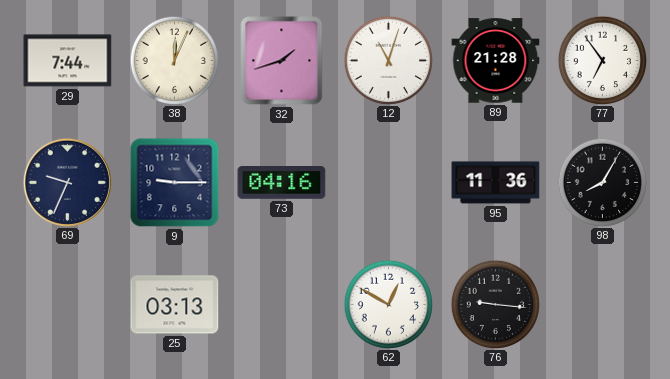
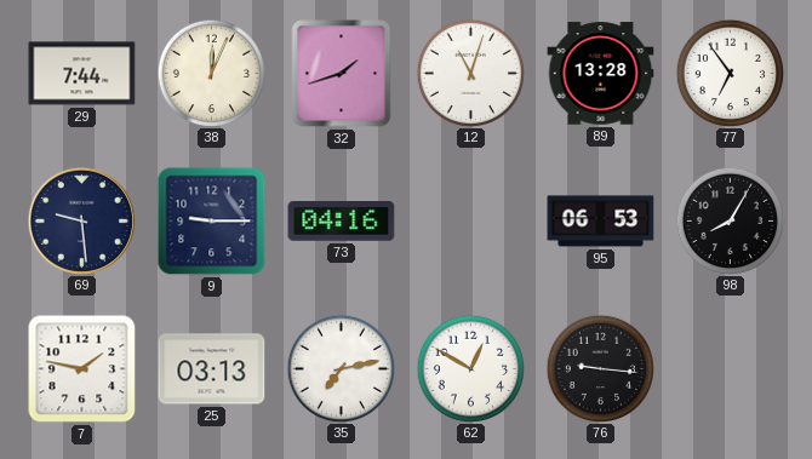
89: 21:28 -> 13:28 (601, 74)
69: 9:34 -> 9:29 (81, 220)
95: 11:36 -> 06:53 (601, 222)
7: none -> 1:47 (82, 369)
35: none -> 7:13 (341, 368)
